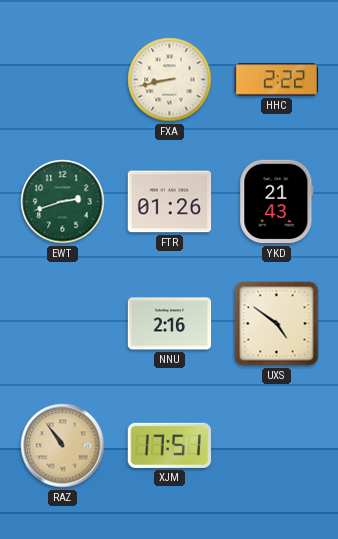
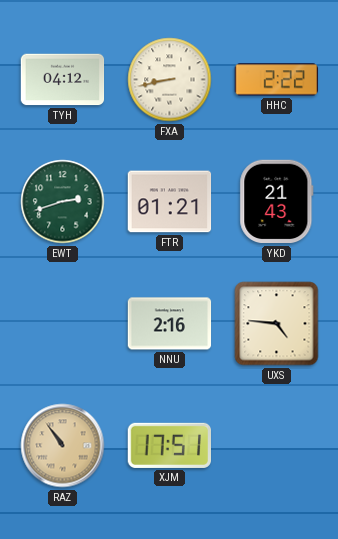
TYH: none -> 04:12 (63, 80)
FTR: 01:26 -> 01:21 (170, 202)
UXS: 4:51 -> 4:46 (277, 324)
